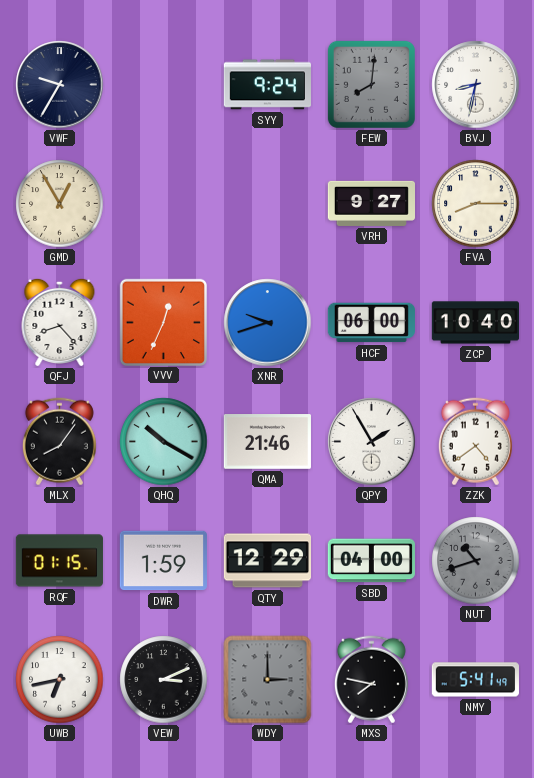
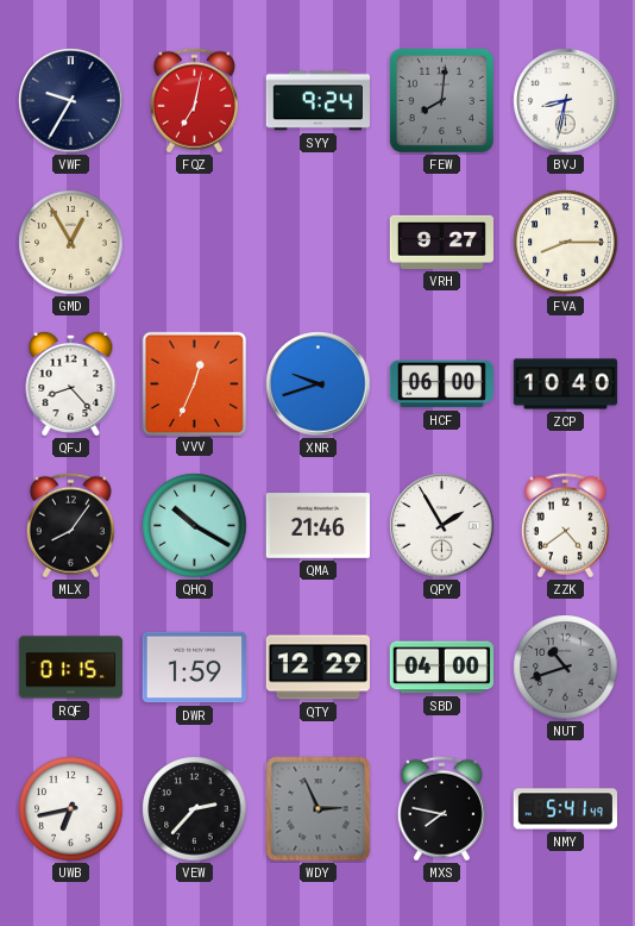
FQZ: none -> 7:02 (194, 101)
VEW: 3:11 -> 2:37 (195, 809)
WDY: 3:00 -> 2:56 (319, 809)
